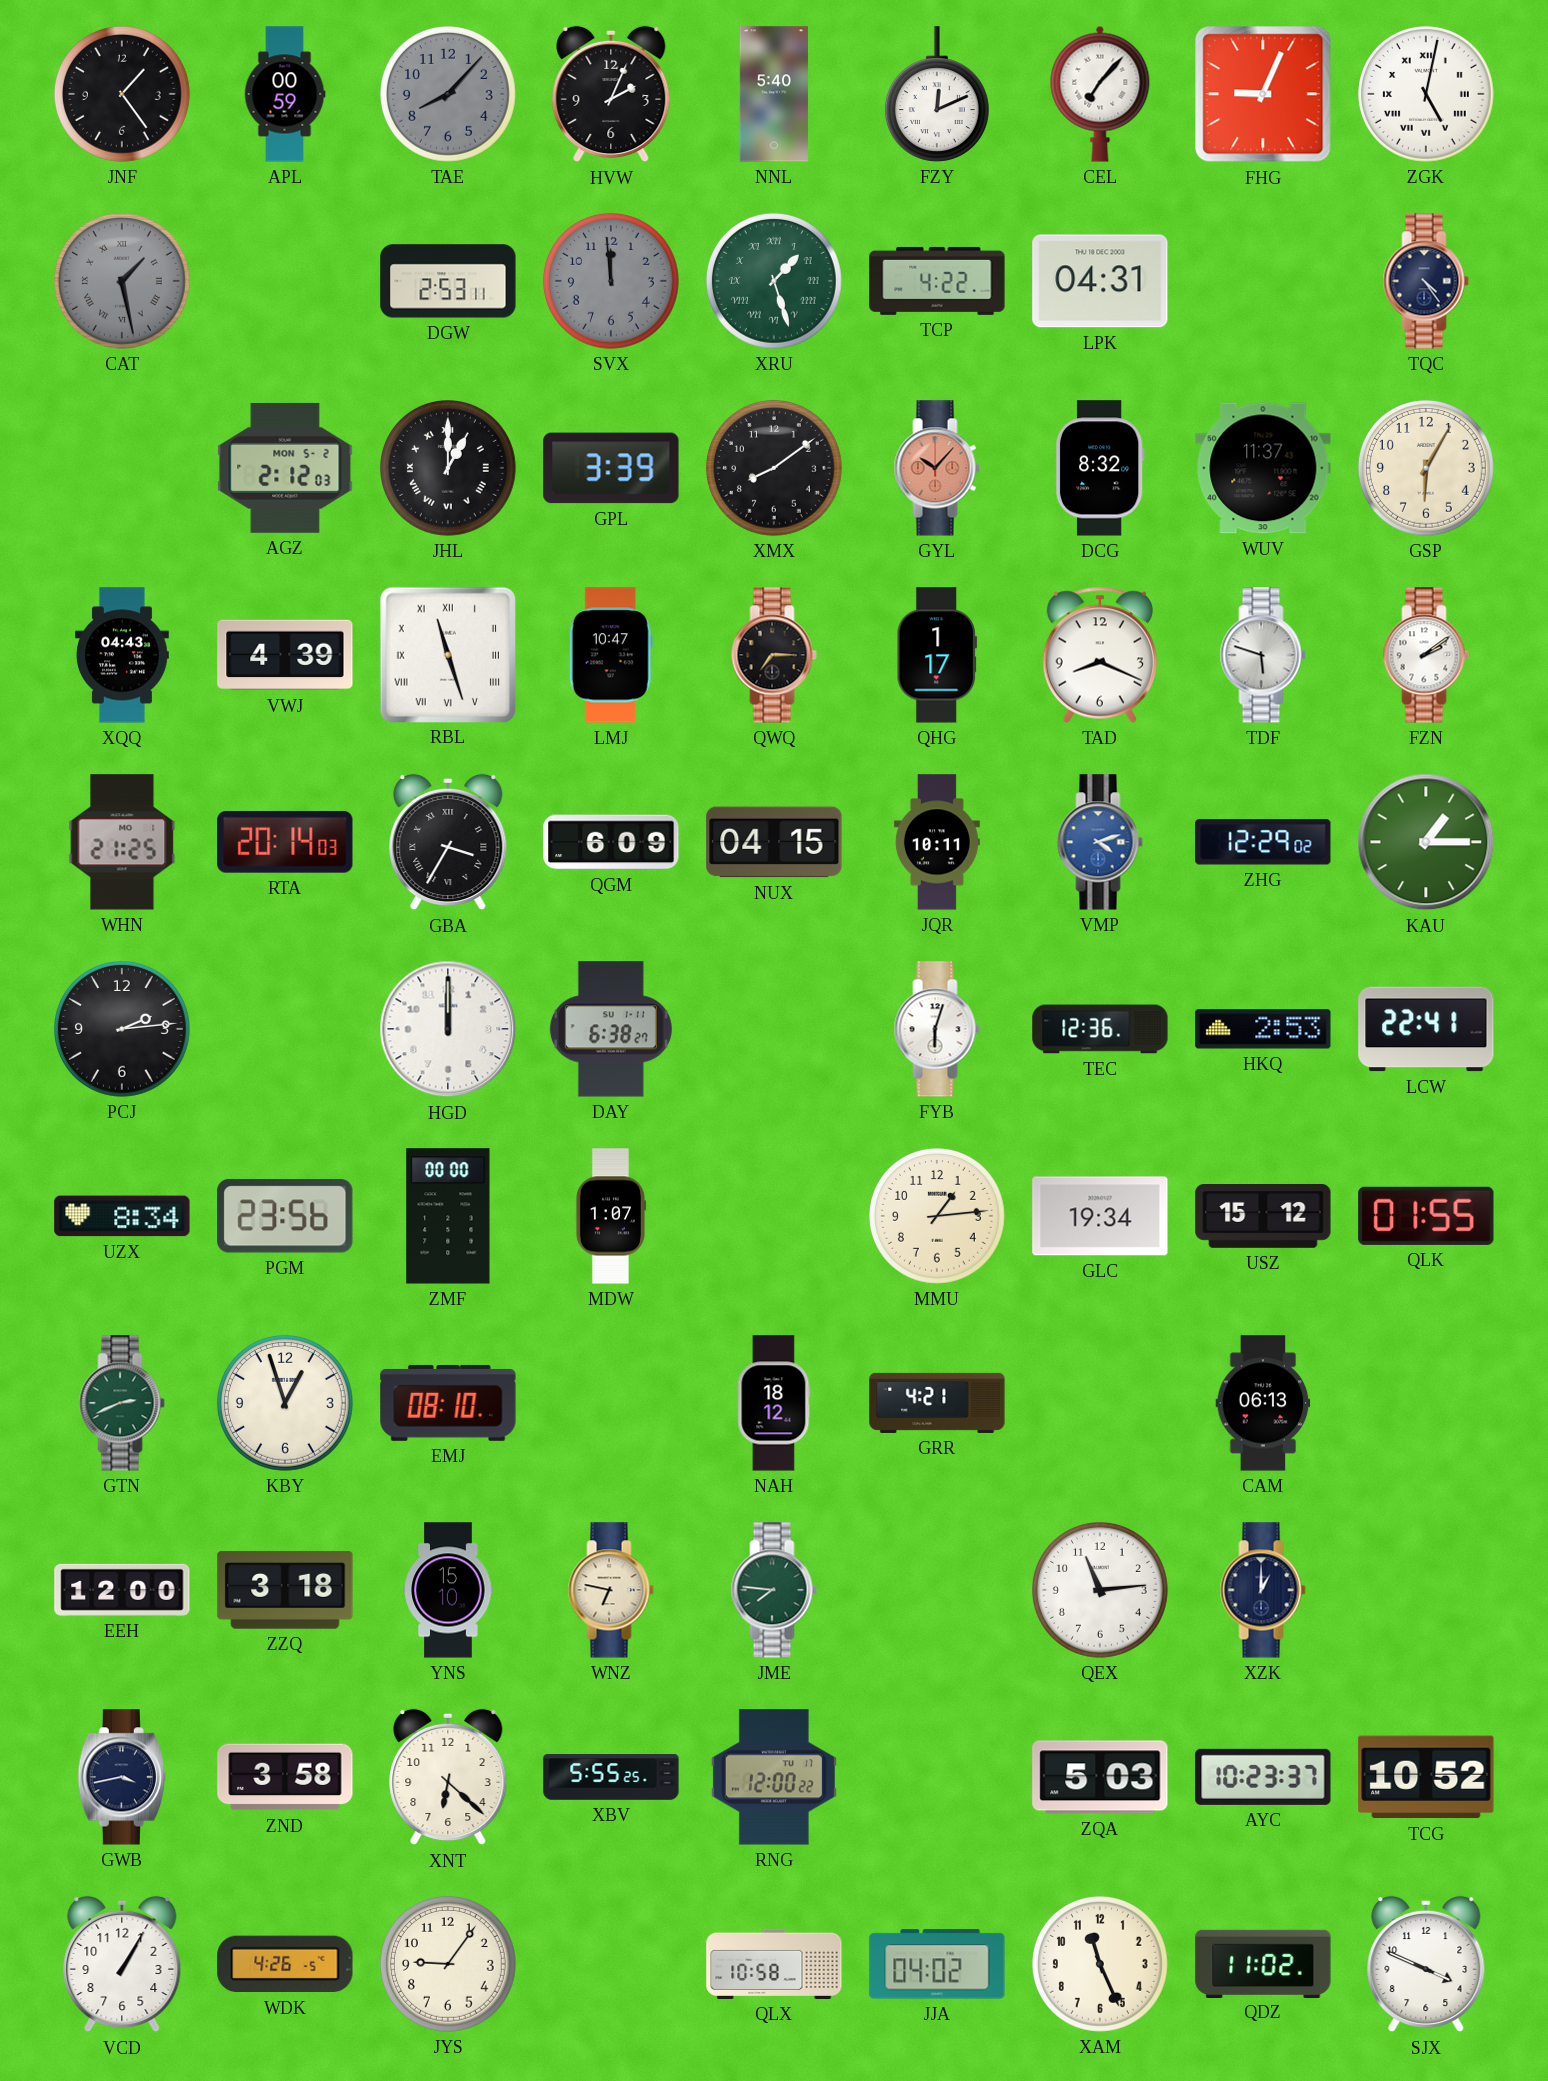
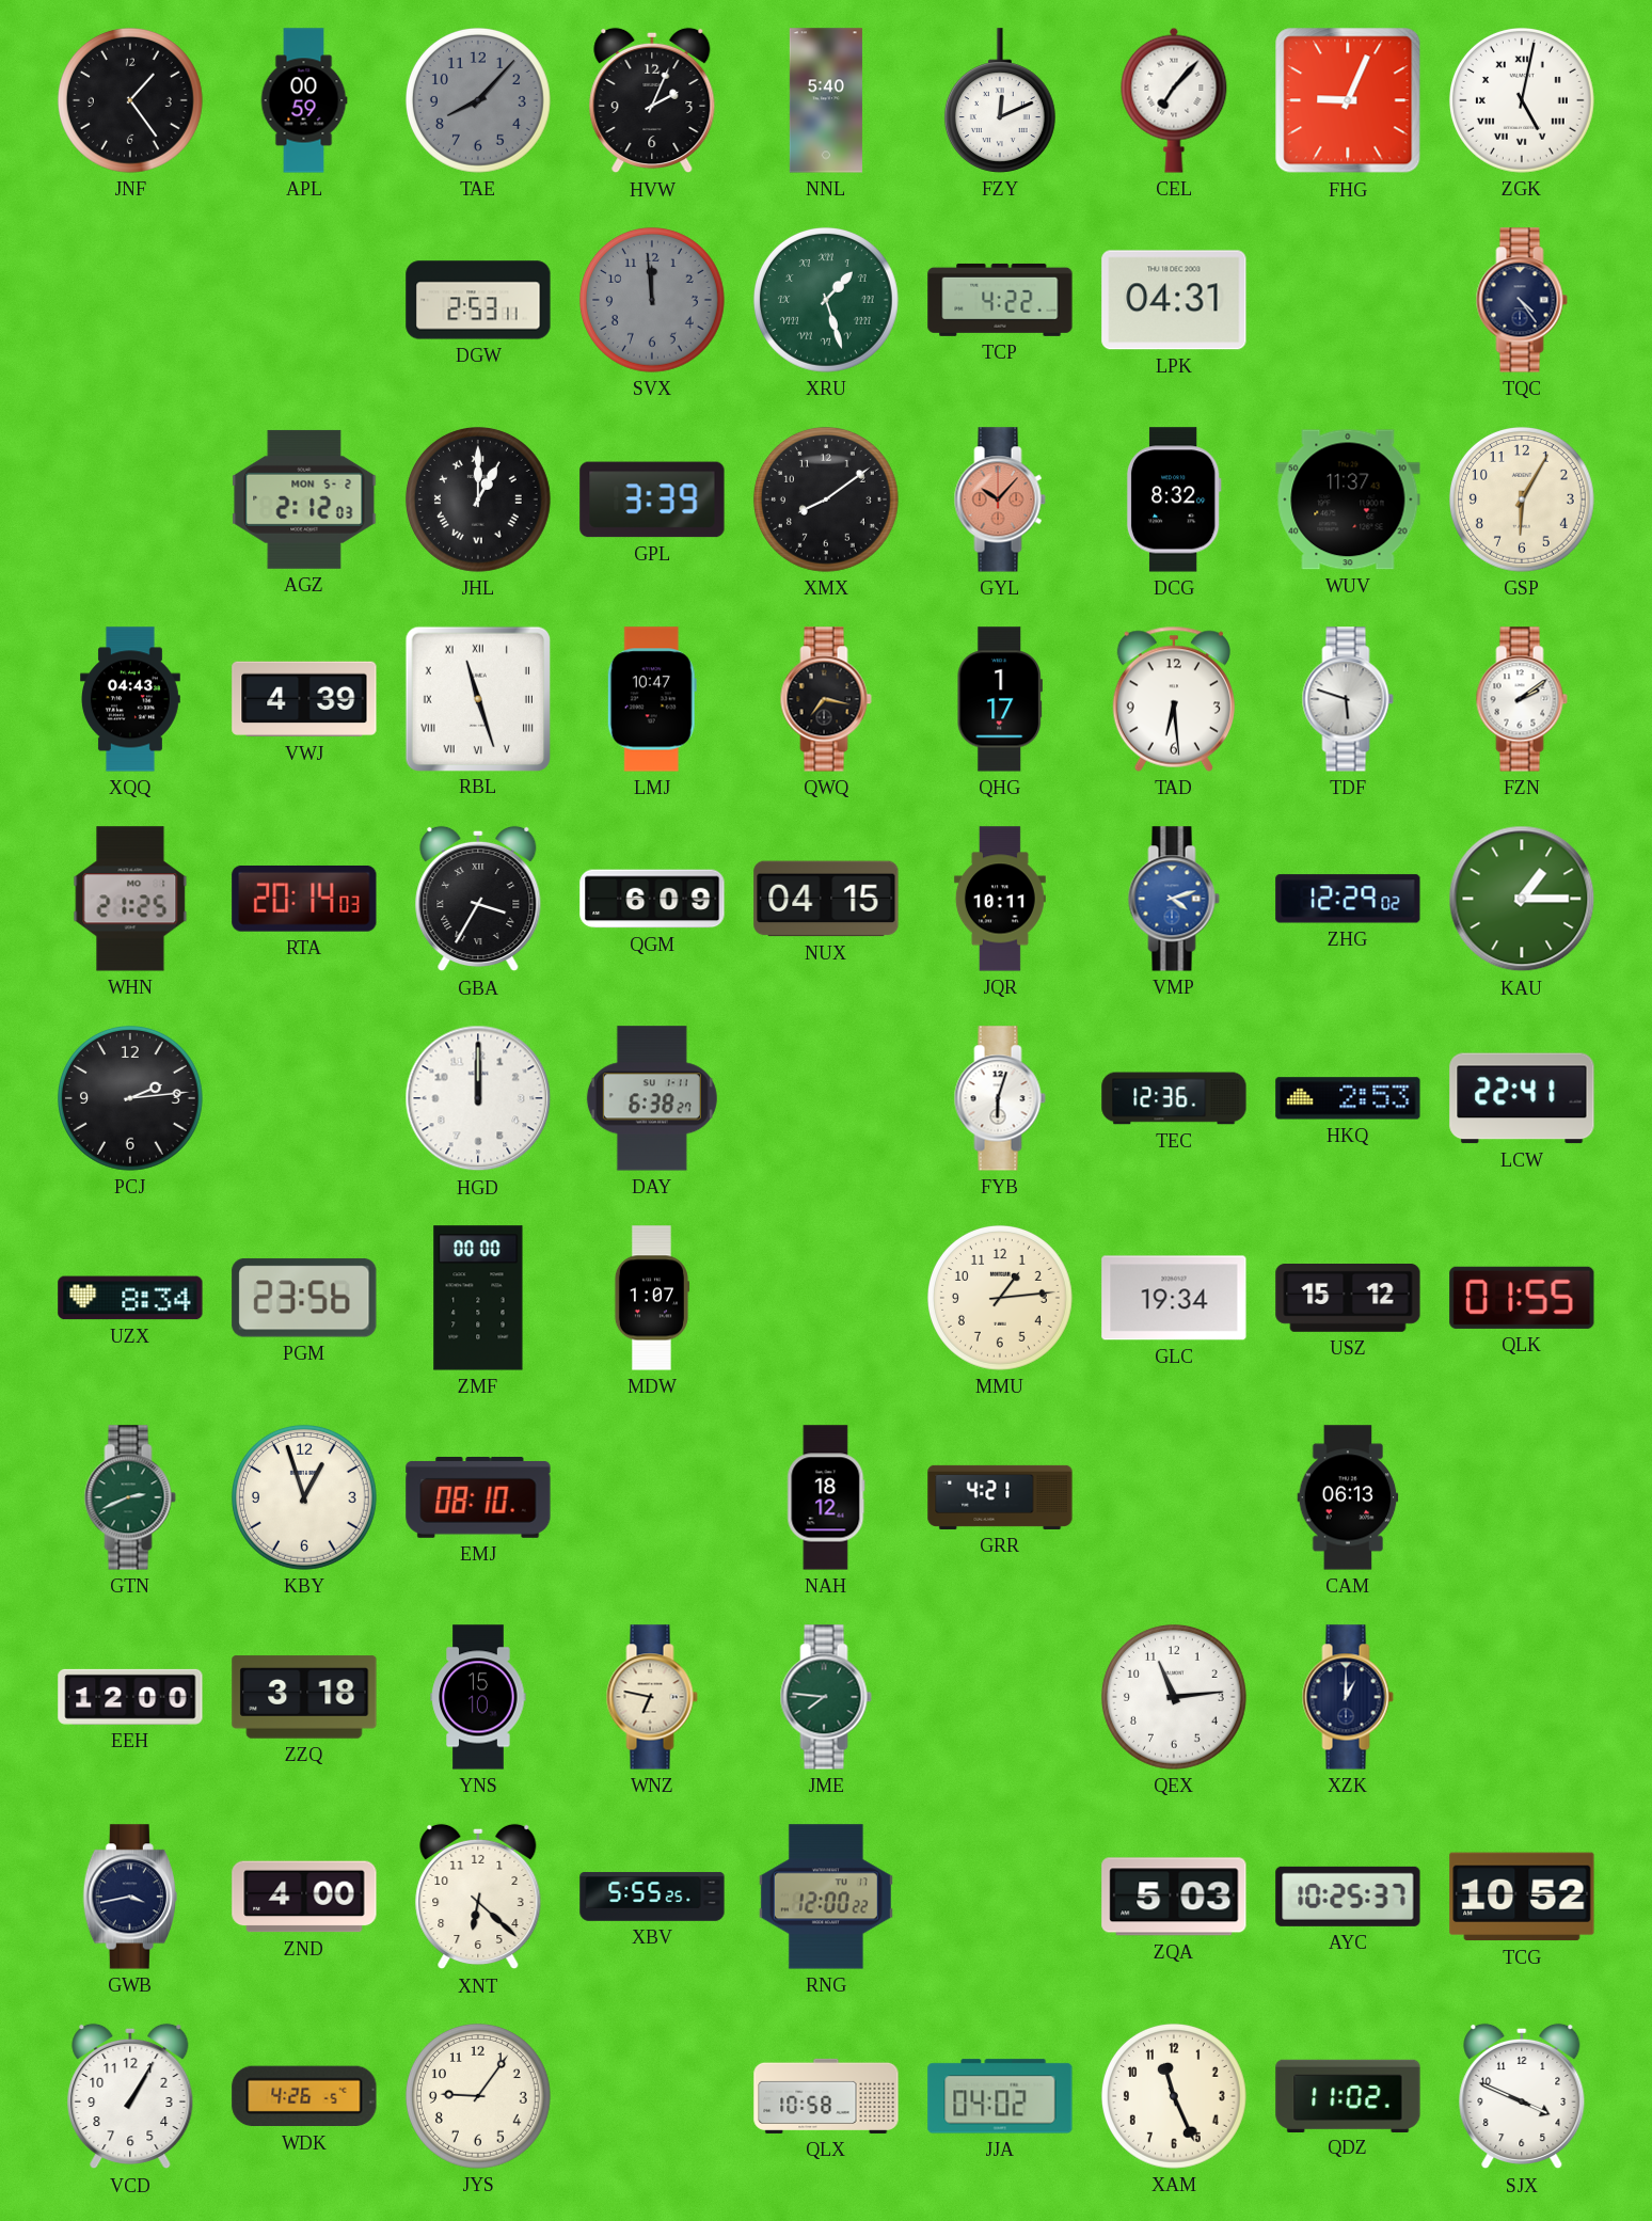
CAT: 1:28 -> none (122, 281)
QWQ: 7:15 -> 7:17 (826, 699)
TAD: 8:19 -> 6:29 (1174, 699)
ZND: 3:58 -> 4:00 (304, 1897)
AYC: 10:23 -> 10:25 (1348, 1897)
